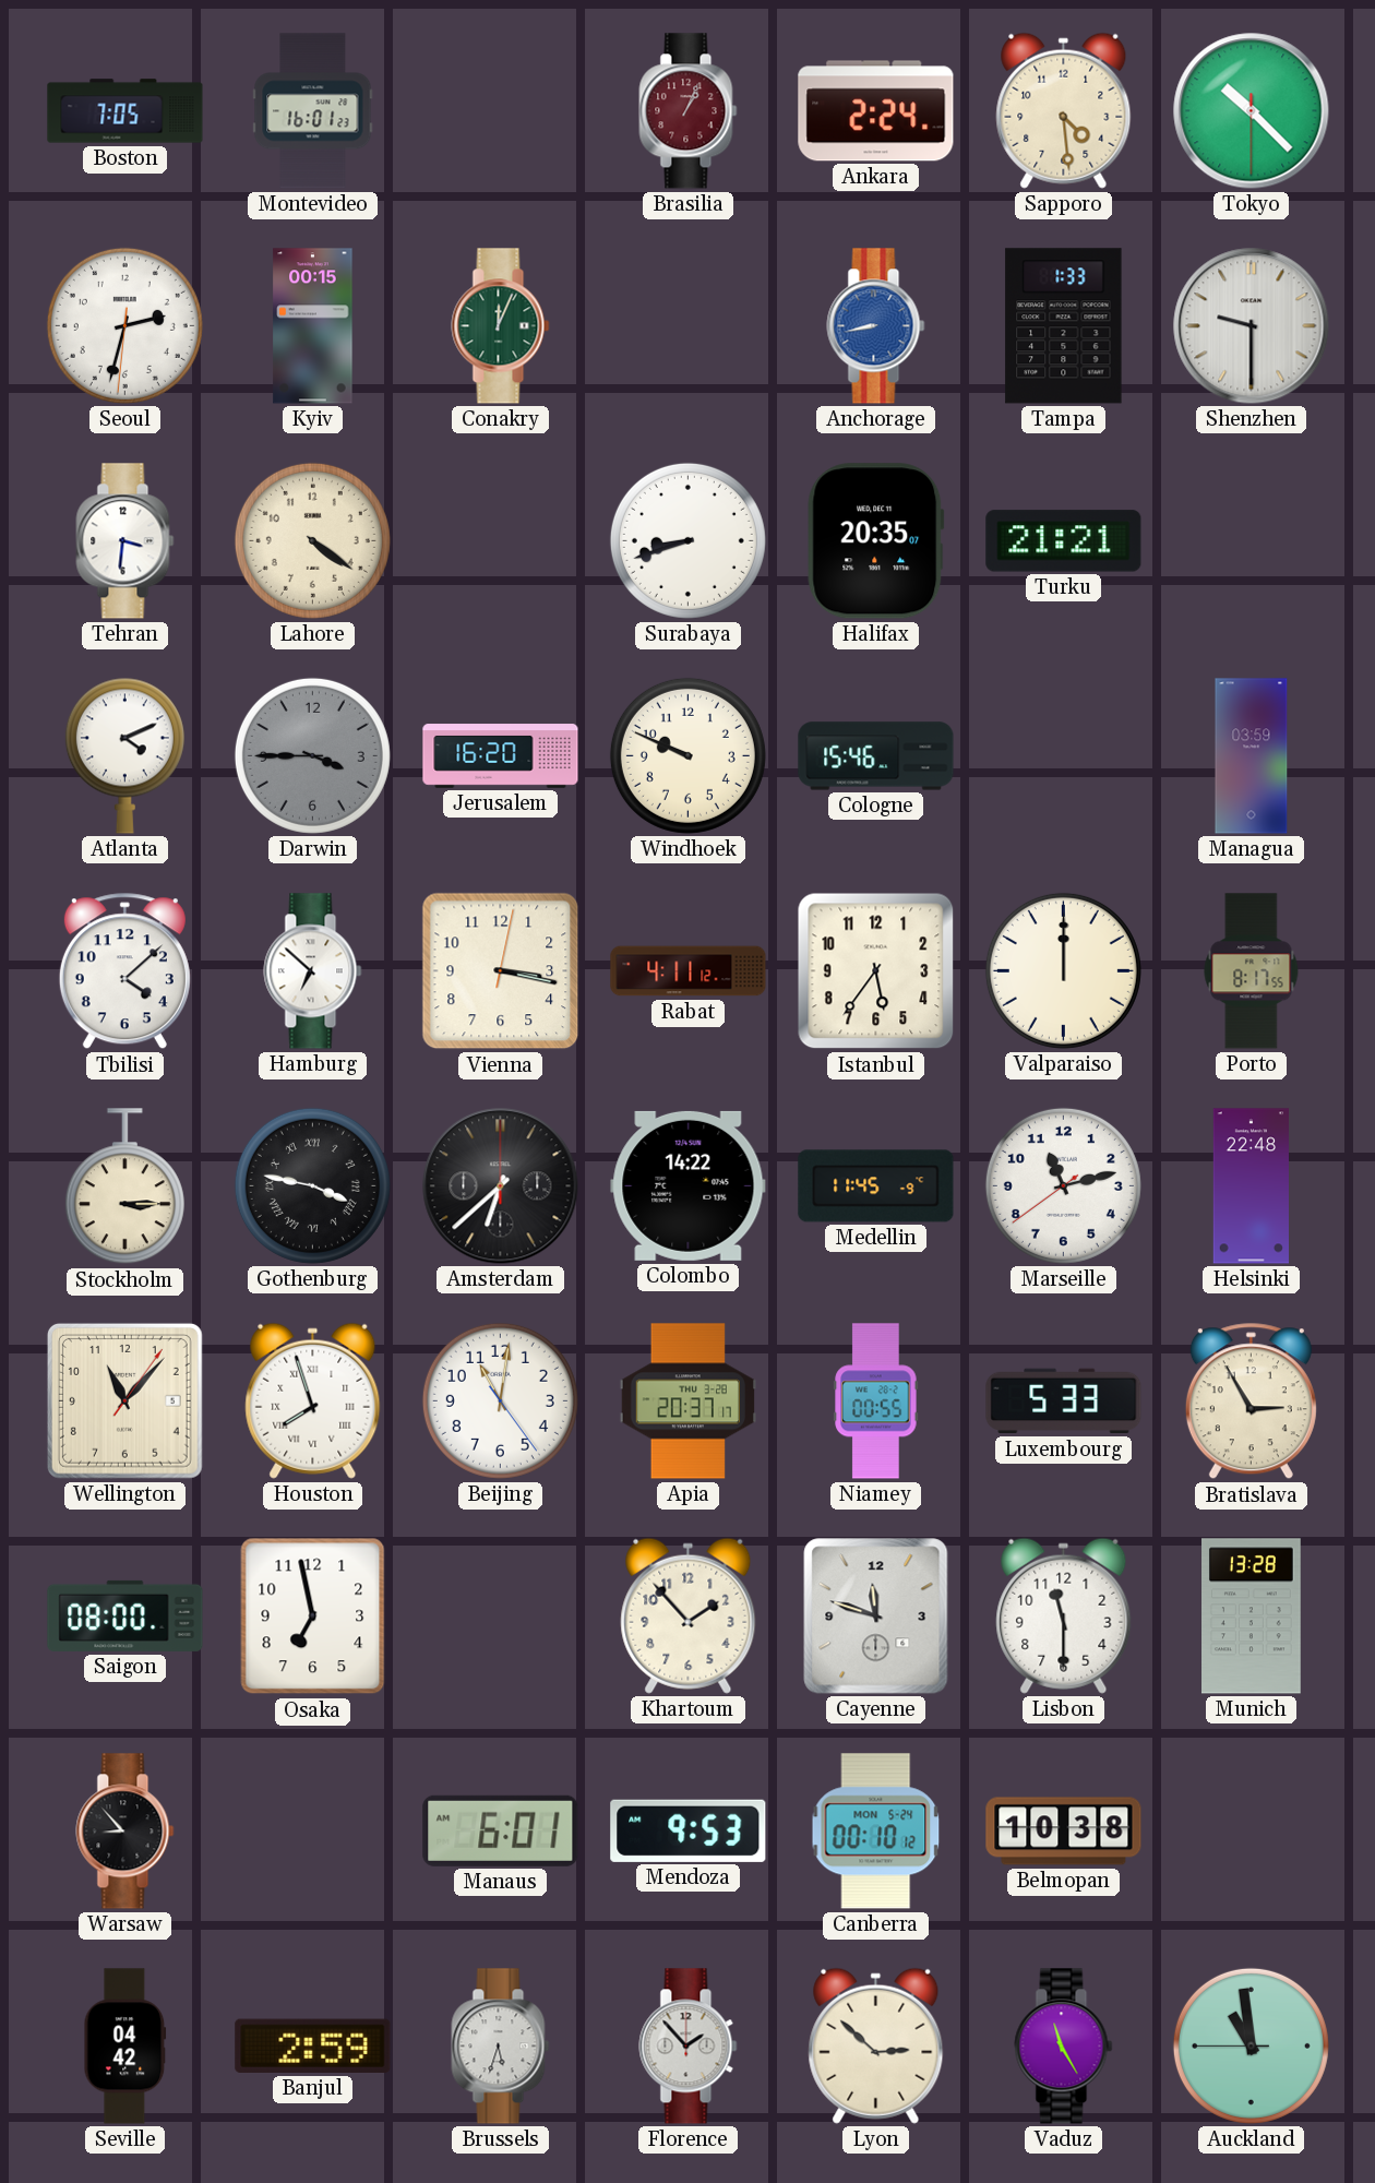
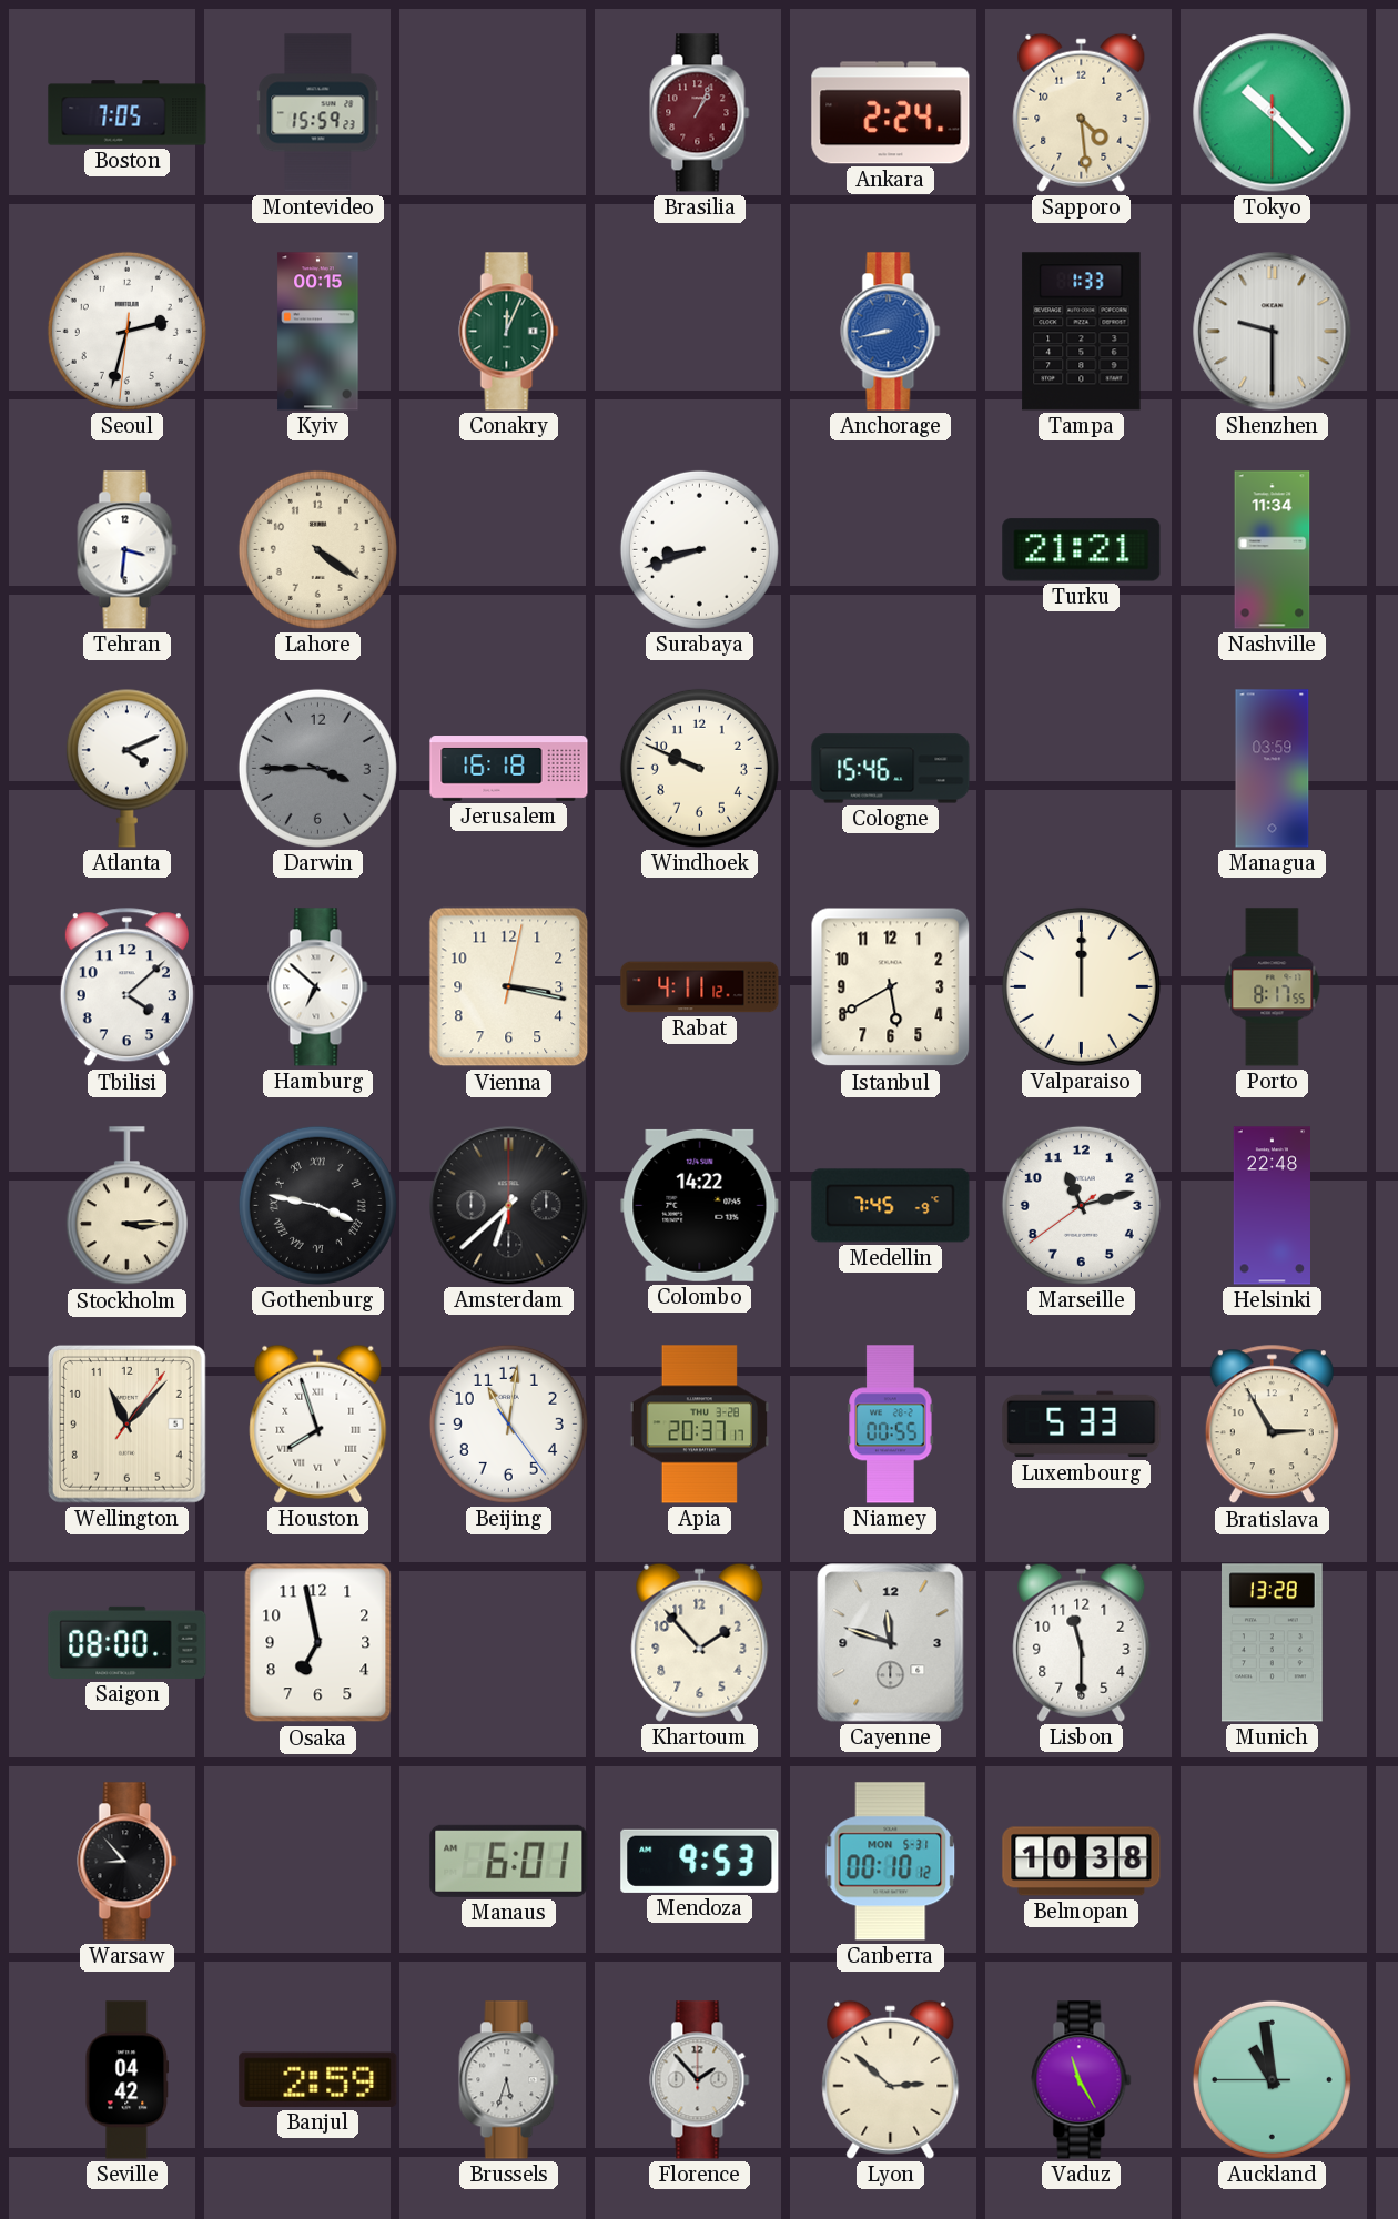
Montevideo: 16:01 -> 15:59 (318, 113)
Halifax: 20:35 -> none (876, 541)
Nashville: none -> 11:34 (1273, 550)
Jerusalem: 16:20 -> 16:18 (509, 769)
Istanbul: 5:36 -> 5:40 (891, 987)
Medellin: 11:45 -> 7:45 (891, 1206)
Canberra date: MON 5-24 -> MON 5-31 (891, 1862)
